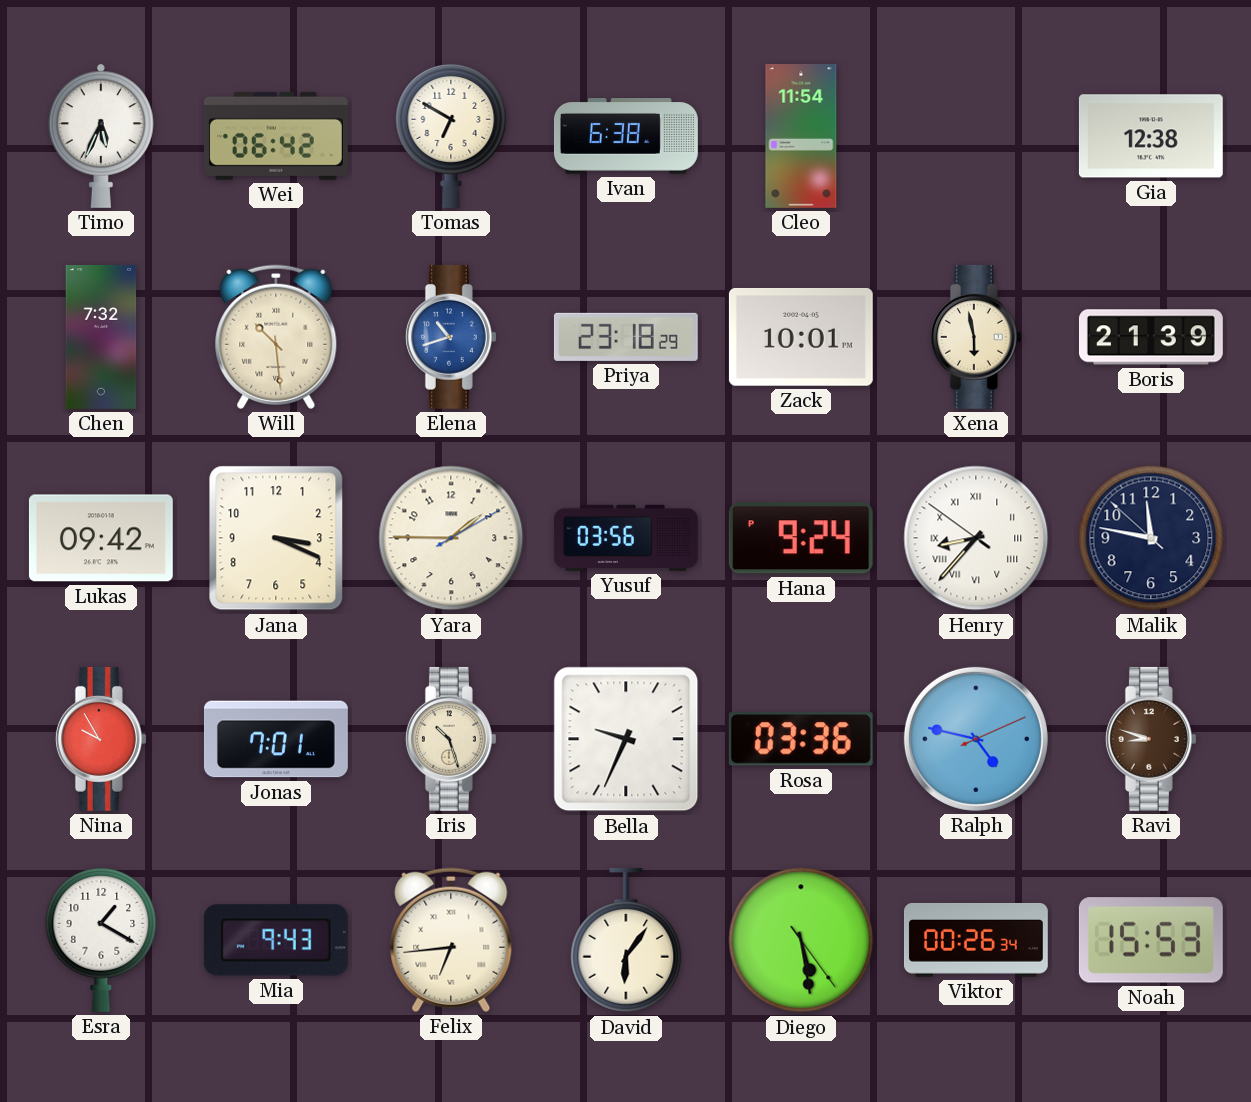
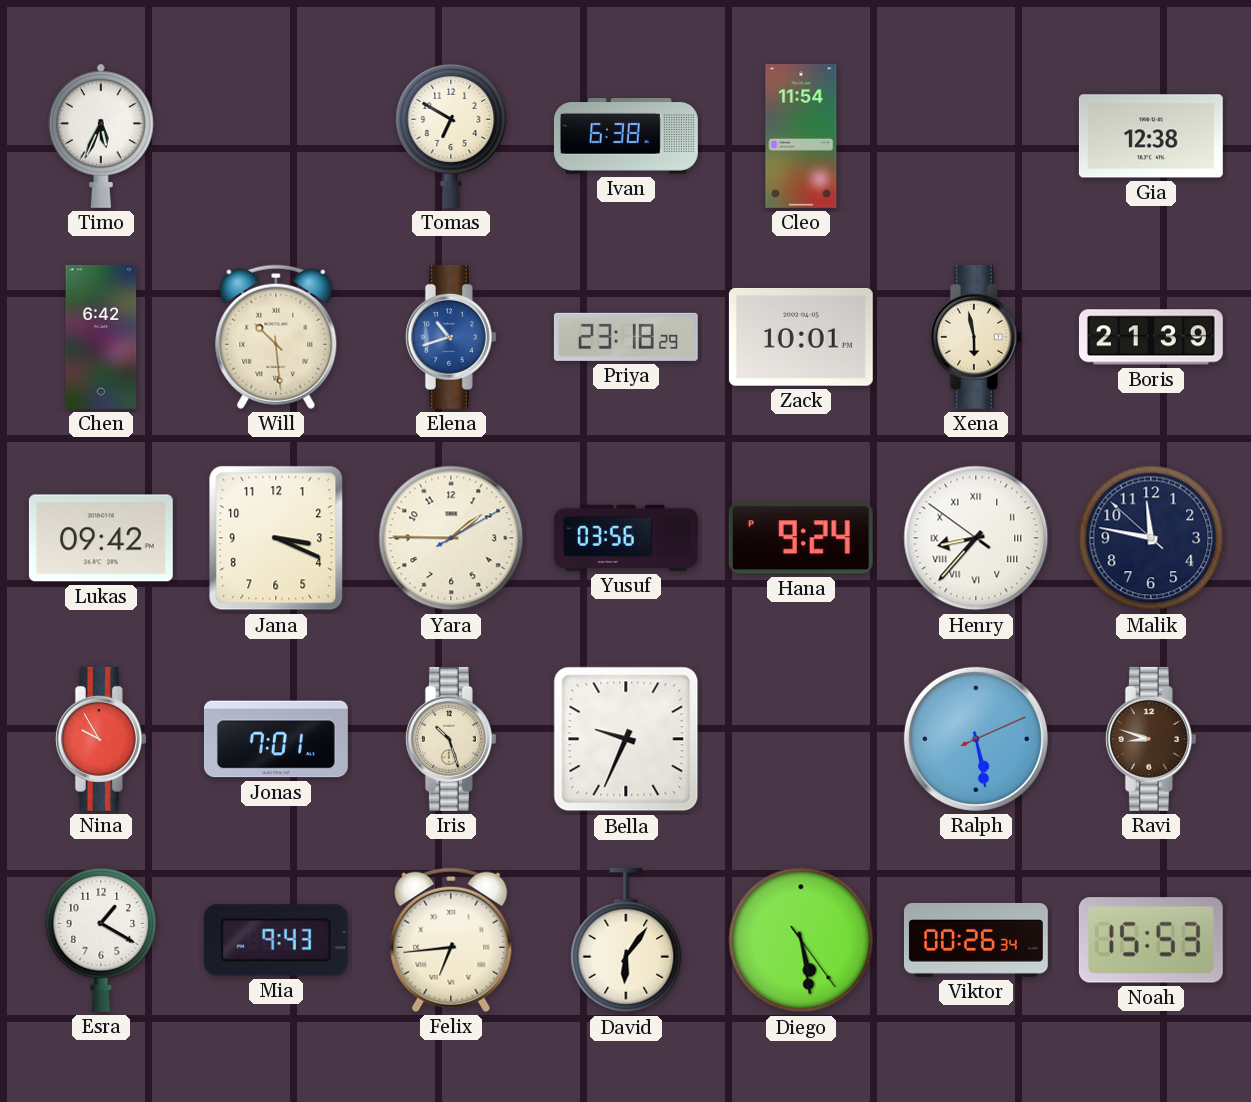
Wei: 06:42 -> none (276, 136)
Chen: 7:32 -> 6:42 (101, 337)
Rosa: 03:36 -> none (801, 739)
Ralph: 4:47 -> 5:28 (976, 739)
